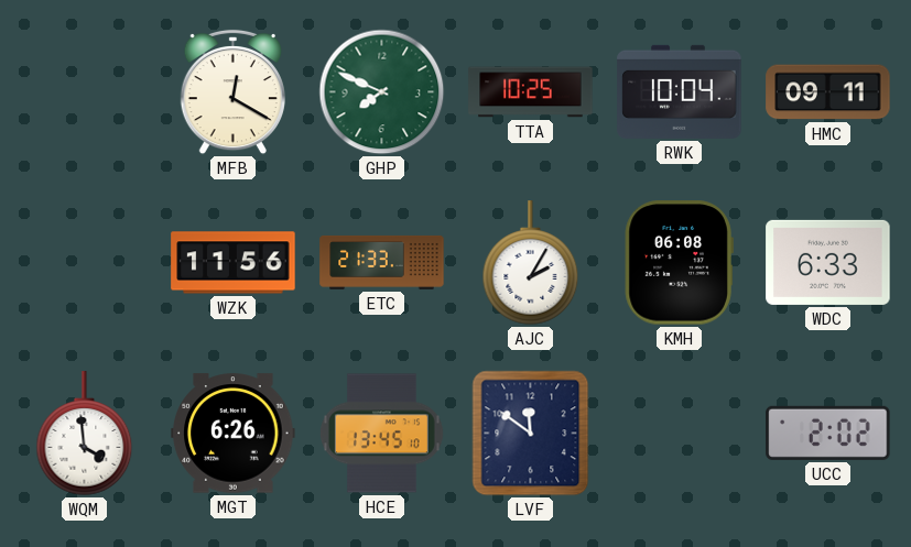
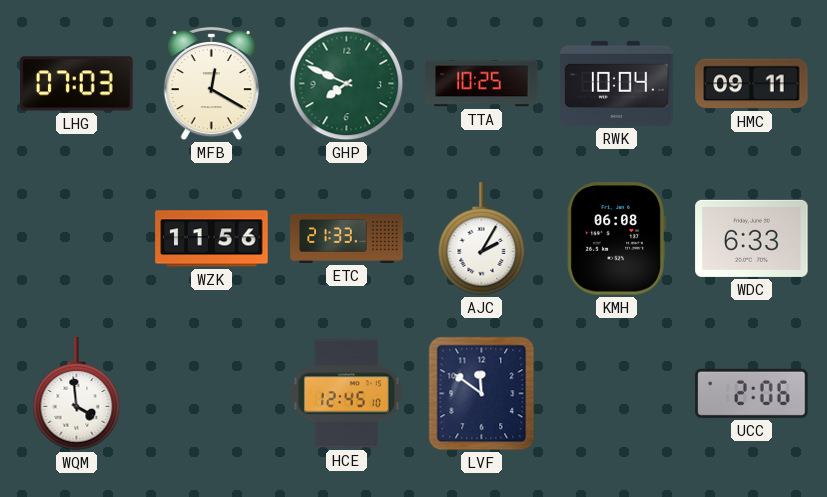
LHG: none -> 07:03 (77, 84)
MGT: 6:26 -> none (234, 434)
HCE: 13:45 -> 12:45 (346, 394)
UCC: 2:02 -> 2:06 (752, 393)
